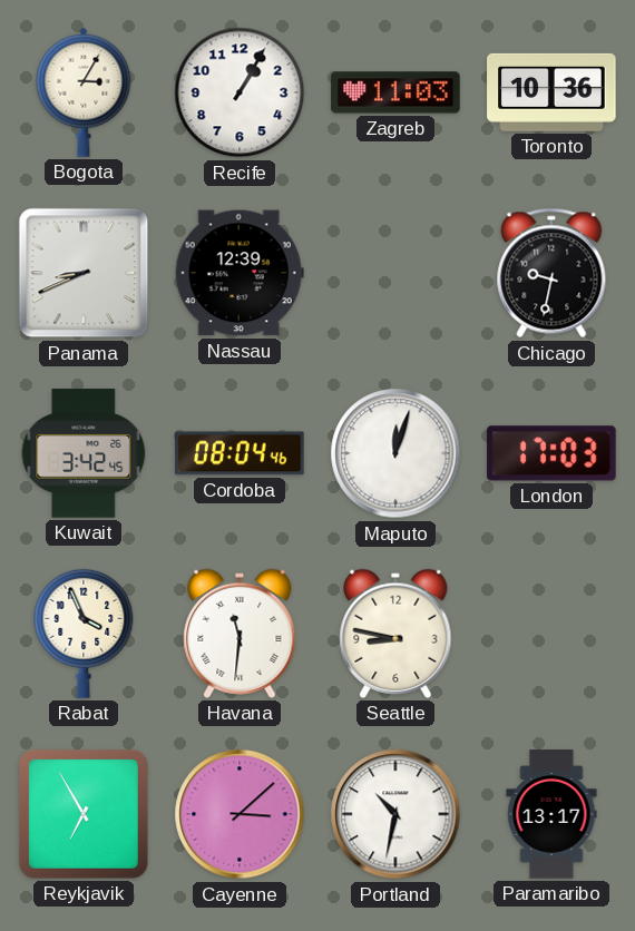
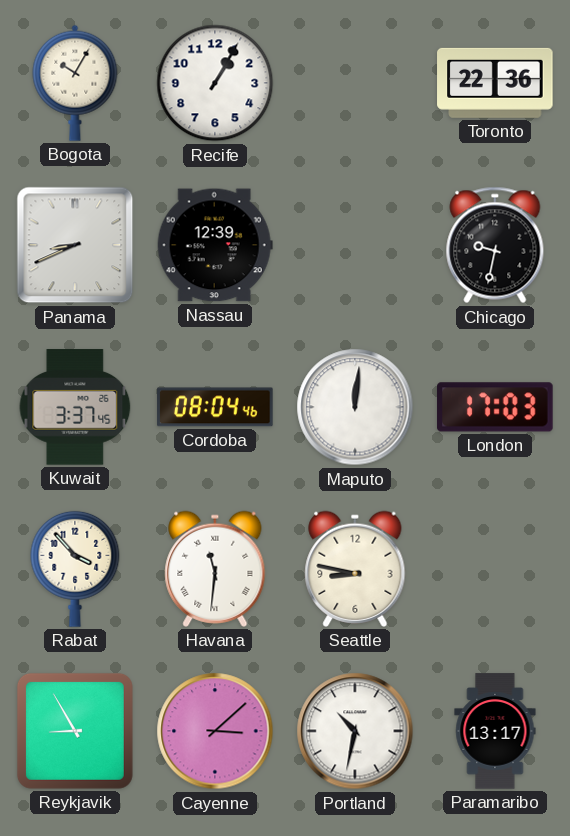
Bogota: 3:05 -> 10:05 (75, 83)
Zagreb: 11:03 -> none (395, 92)
Toronto: 10:36 -> 22:36 (495, 83)
Kuwait: 3:42 -> 3:37 (75, 407)
Maputo: 12:03 -> 12:01 (355, 407)
Rabat: 3:56 -> 3:53 (75, 569)
Reykjavik: 6:55 -> 8:55 (75, 731)
